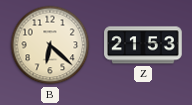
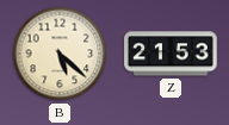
B: 6:22 -> 5:22 (60, 54)
